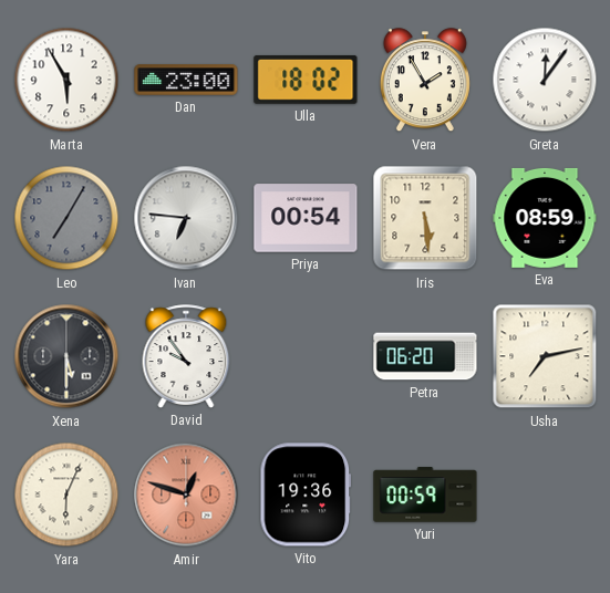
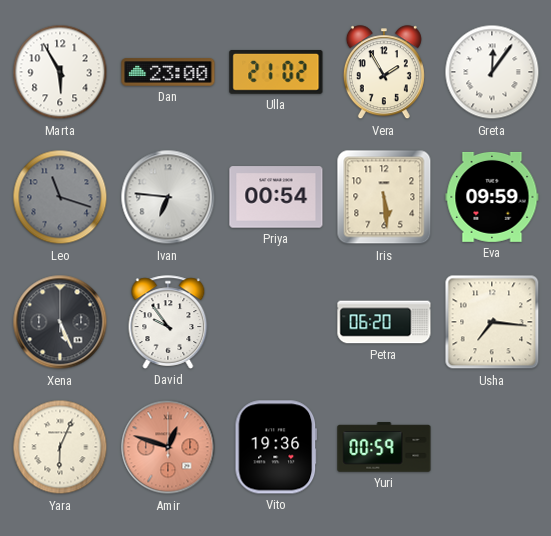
Ulla: 18:02 -> 21:02 (276, 72)
Leo: 7:05 -> 11:18 (60, 197)
Eva: 08:59 -> 09:59 (492, 197)
Xena: 5:30 -> 5:26 (60, 322)
Usha: 7:13 -> 7:16 (492, 322)
